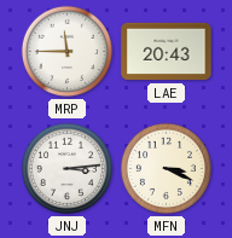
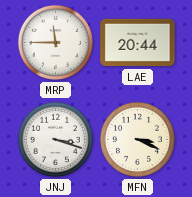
LAE: 20:43 -> 20:44 (138, 43)
JNJ: 3:14 -> 3:18 (55, 139)
